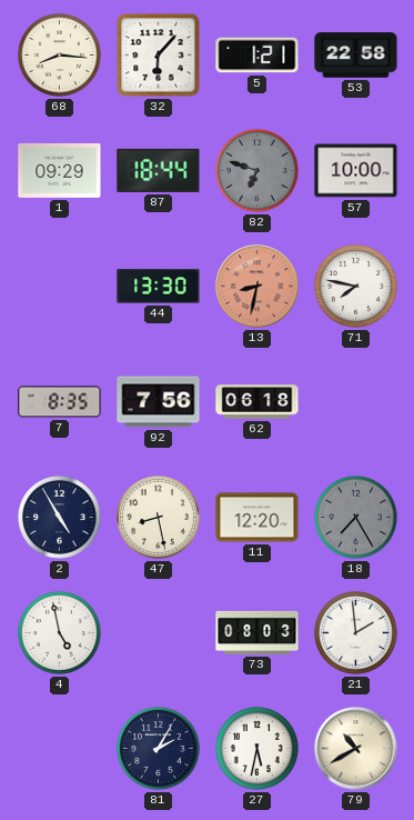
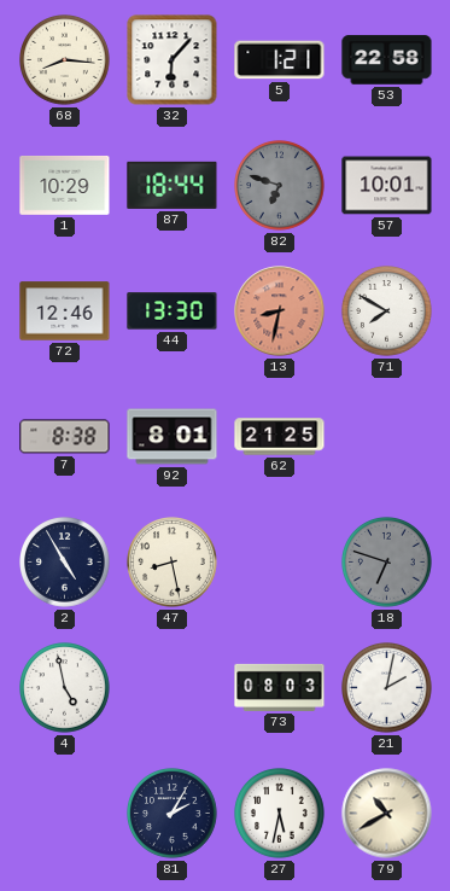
1: 09:29 -> 10:29 (65, 185)
57: 10:00 -> 10:01 (387, 186)
72: none -> 12:46 (65, 311)
71: 7:47 -> 7:50 (387, 311)
7: 8:35 -> 8:38 (65, 437)
92: 7:56 -> 8:01 (173, 437)
62: 06:18 -> 21:25 (280, 437)
11: 12:20 -> none (258, 518)
18: 7:25 -> 6:48 (387, 563)
21: 1:59 -> 2:02 (387, 688)
